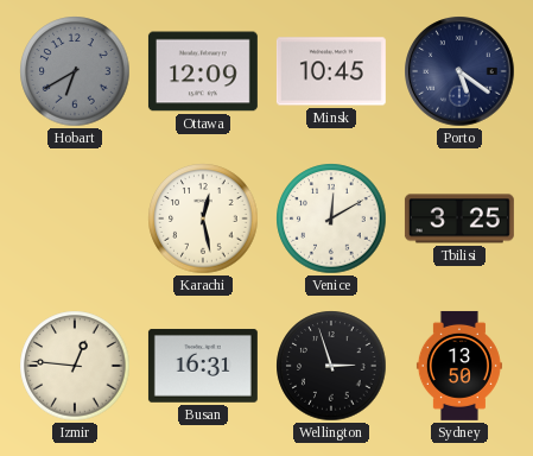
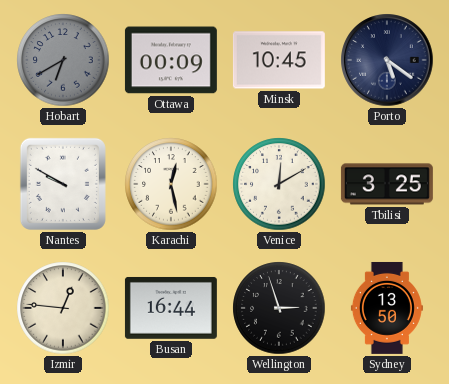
Ottawa: 12:09 -> 00:09 (171, 60)
Nantes: none -> 9:50 (63, 184)
Busan: 16:31 -> 16:44 (171, 308)
